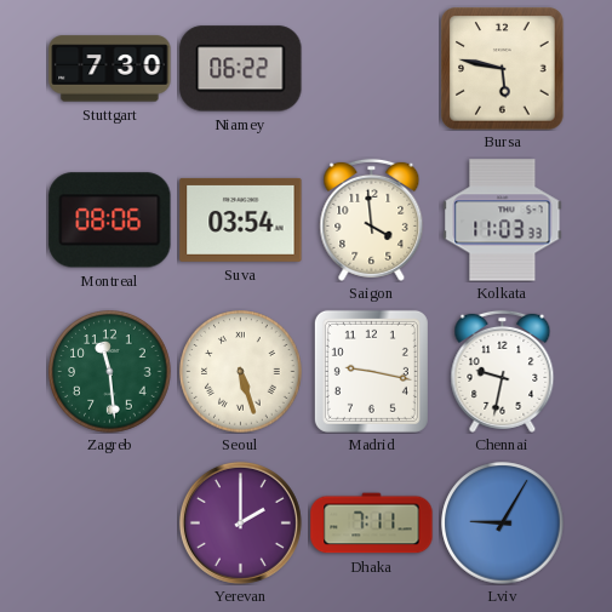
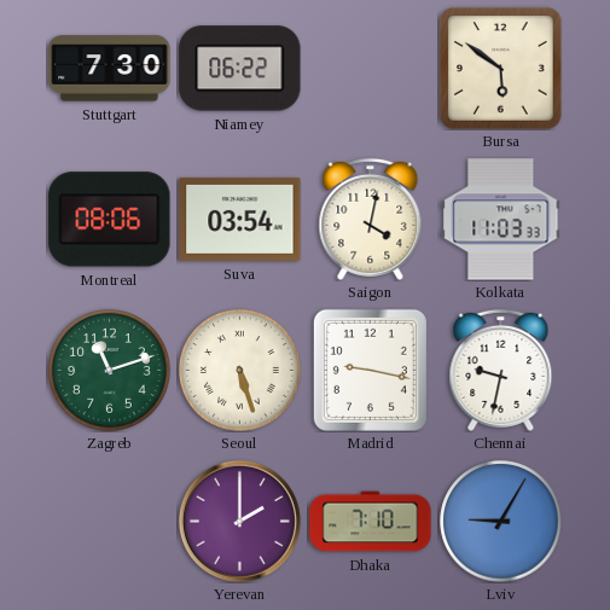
Bursa: 5:47 -> 5:51 (501, 69)
Saigon: 3:59 -> 4:02 (371, 219)
Zagreb: 11:29 -> 11:12 (110, 371)
Dhaka: 7:11 -> 7:10 (371, 522)
